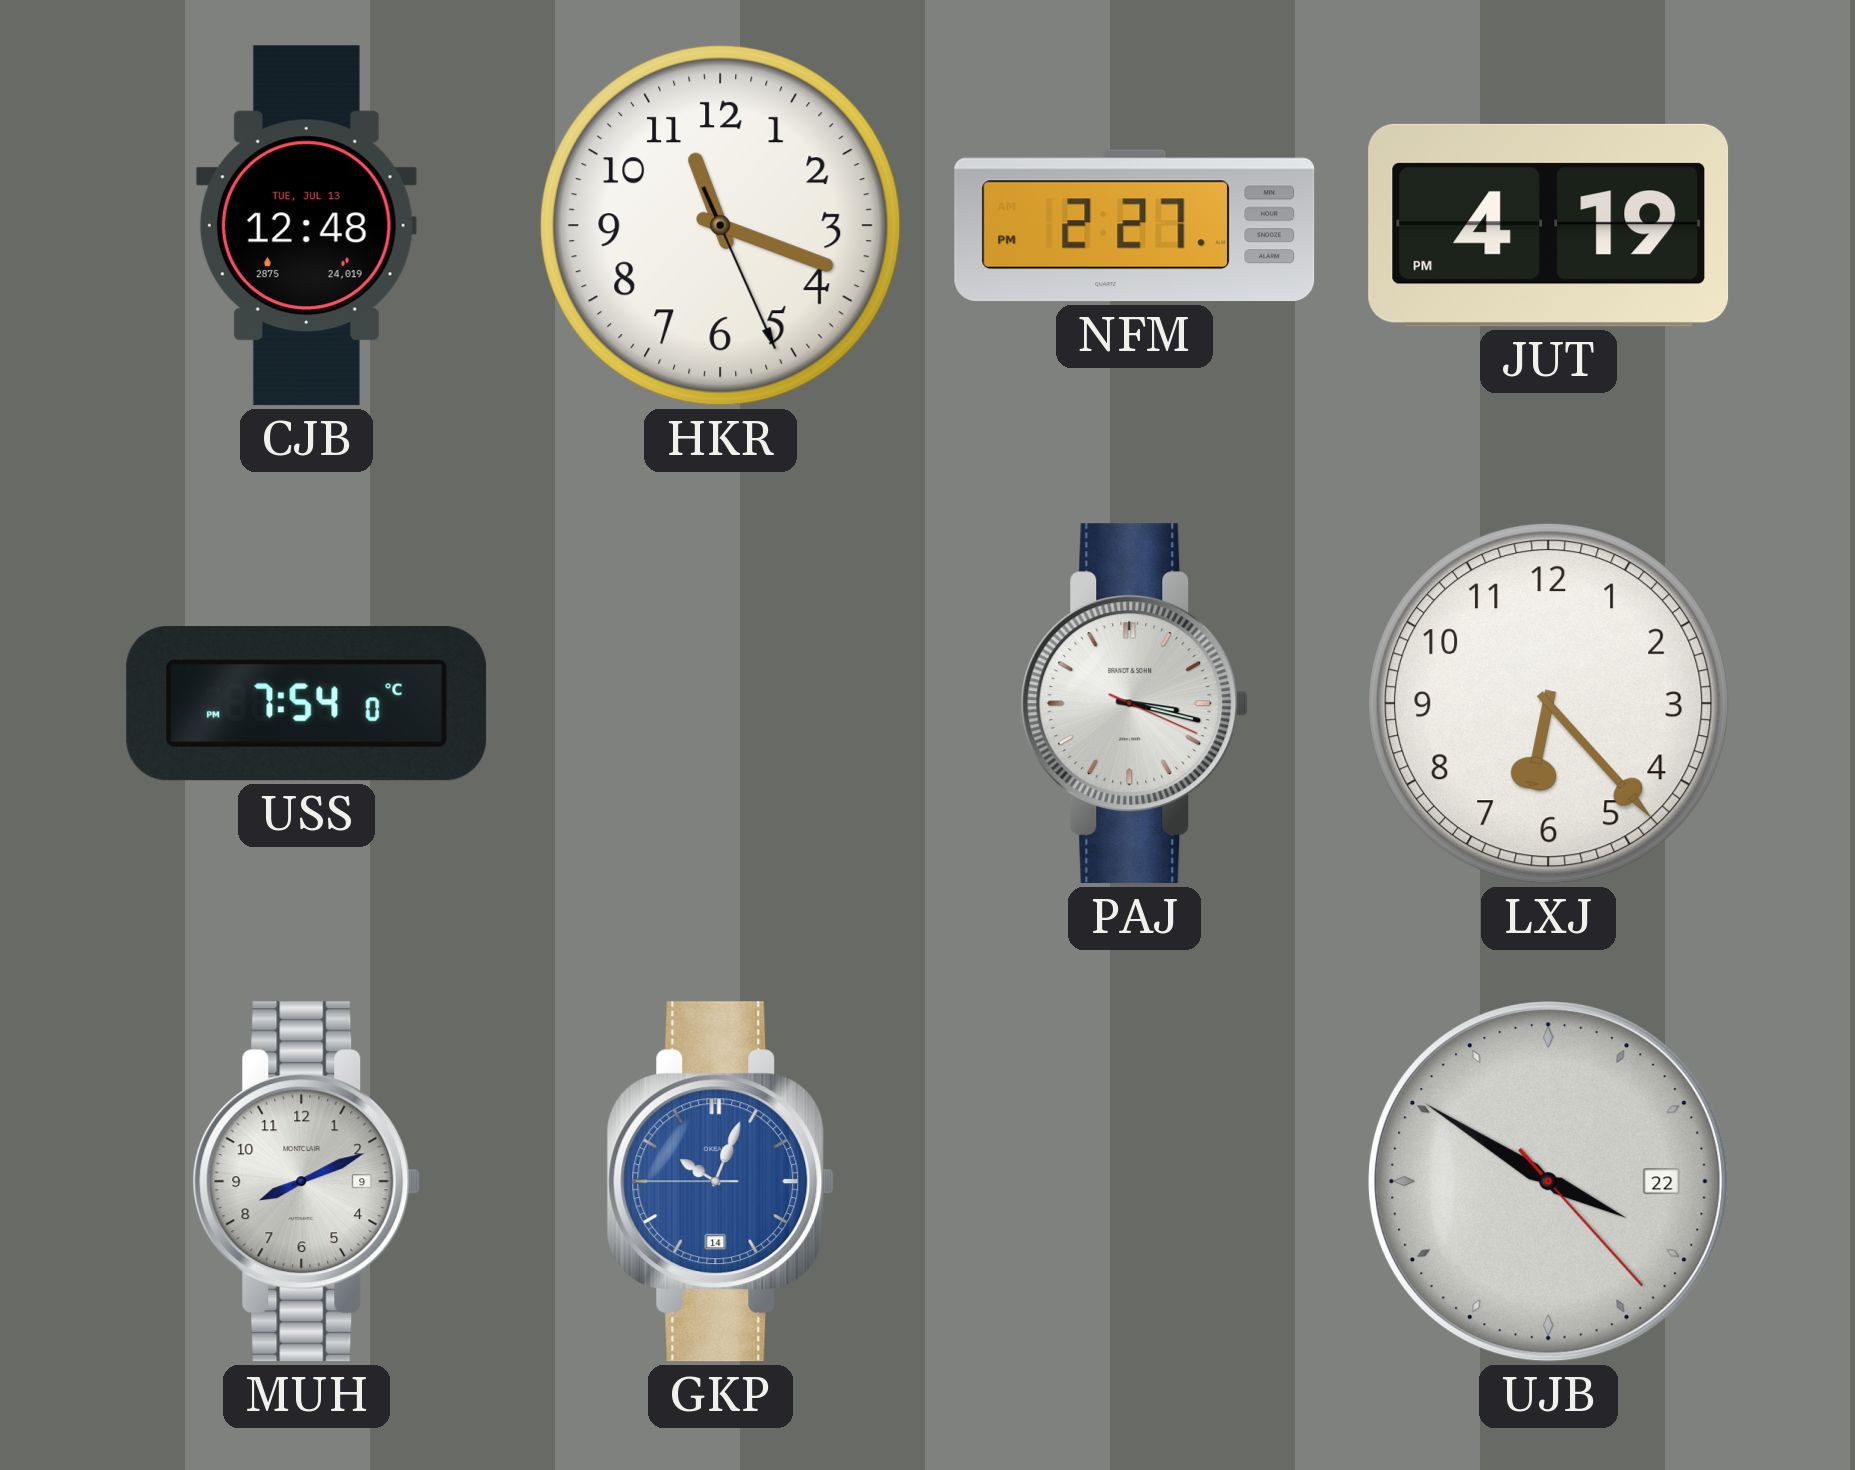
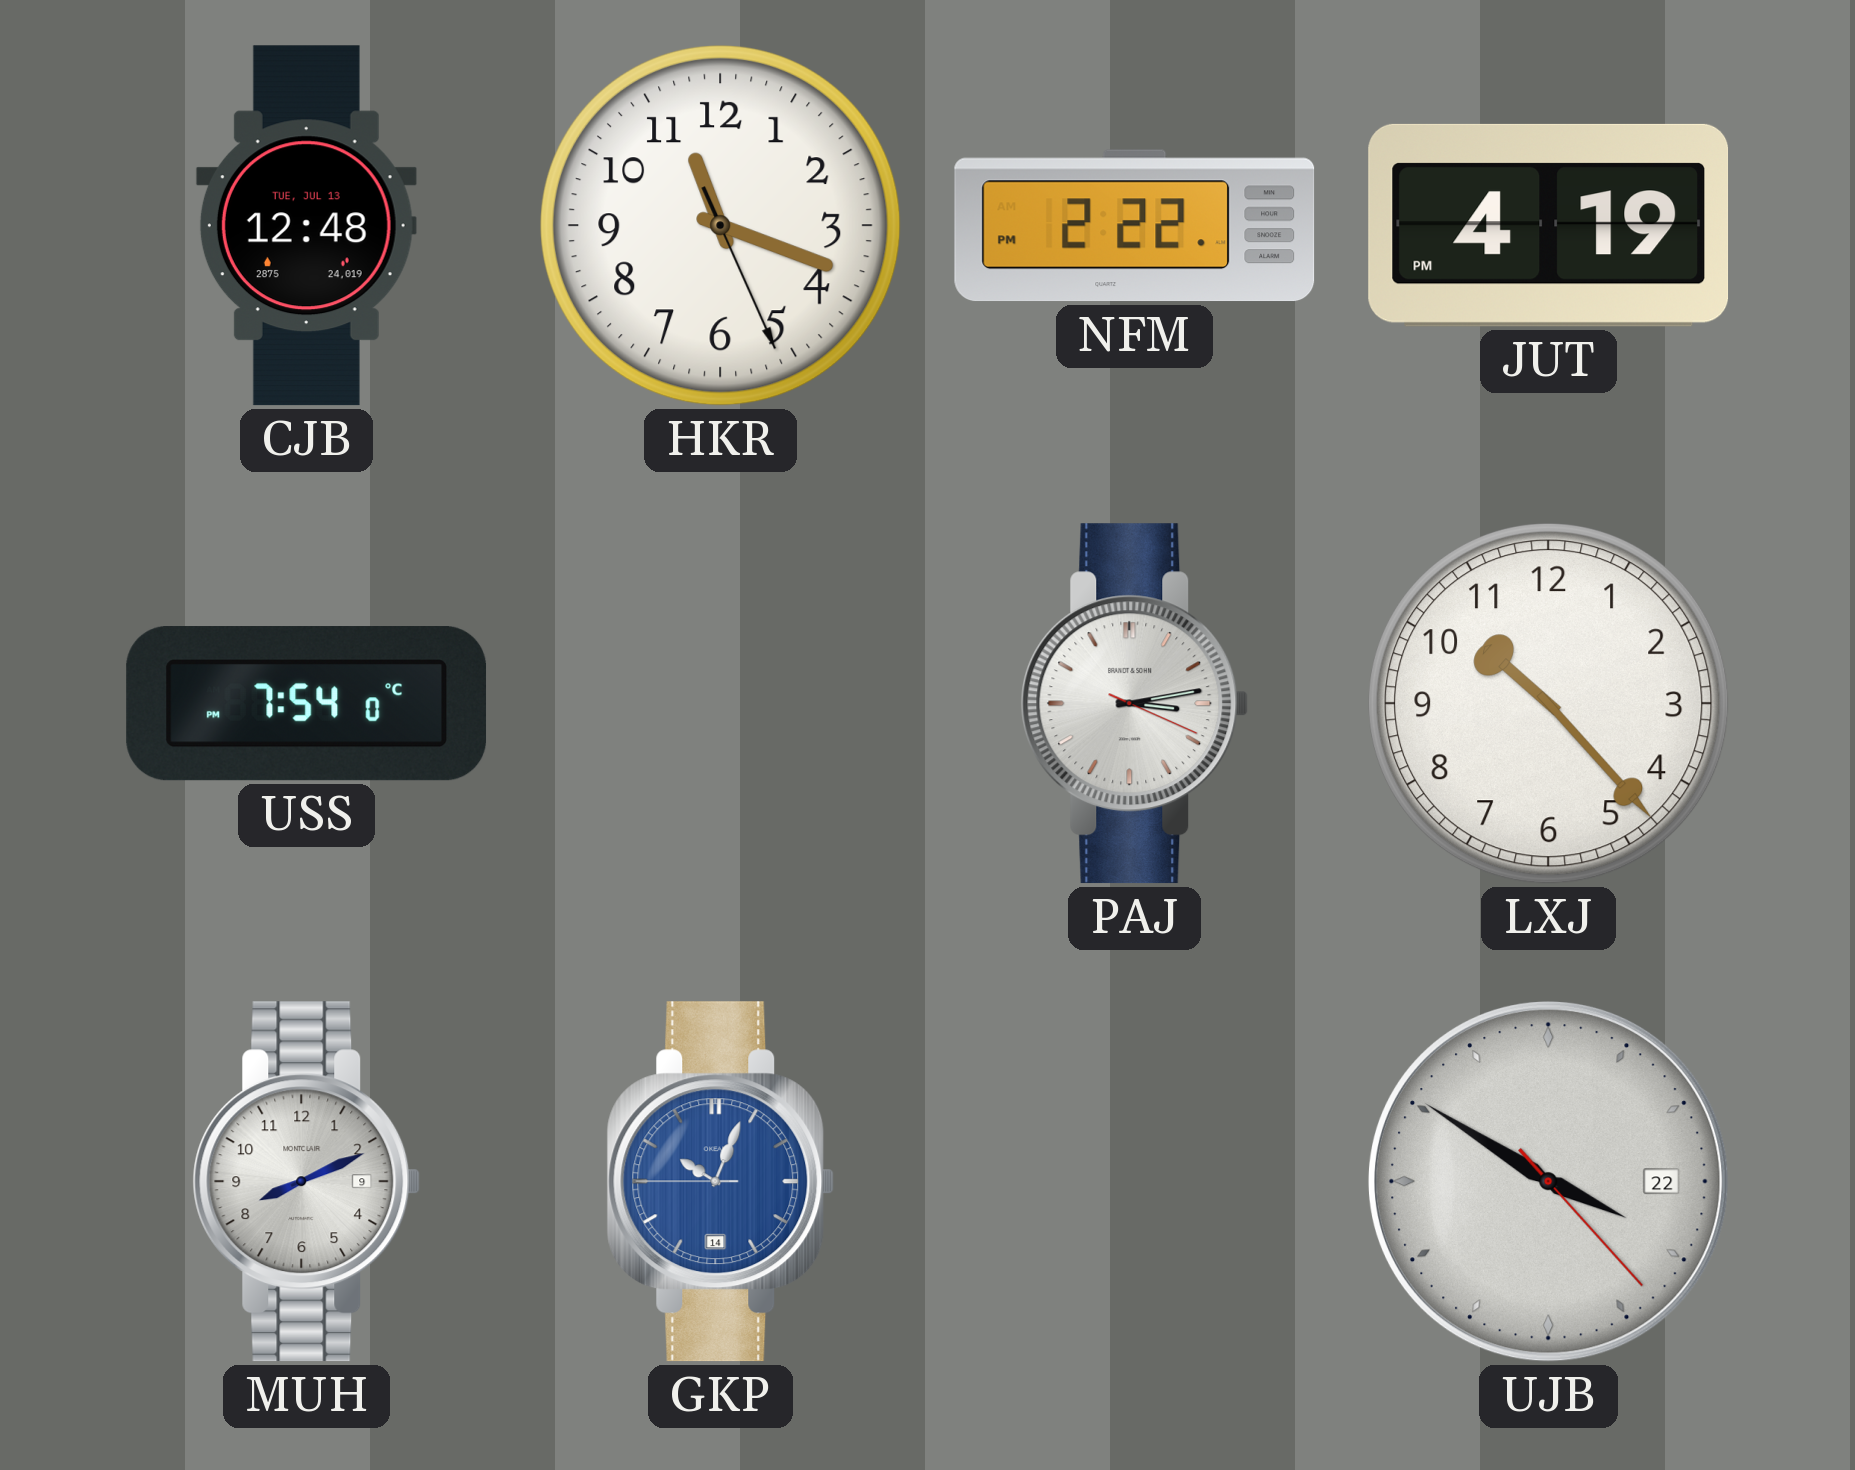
NFM: 2:27 -> 2:22 (1135, 226)
PAJ: 3:17 -> 3:13 (1135, 704)
LXJ: 6:23 -> 10:23 (1549, 704)
